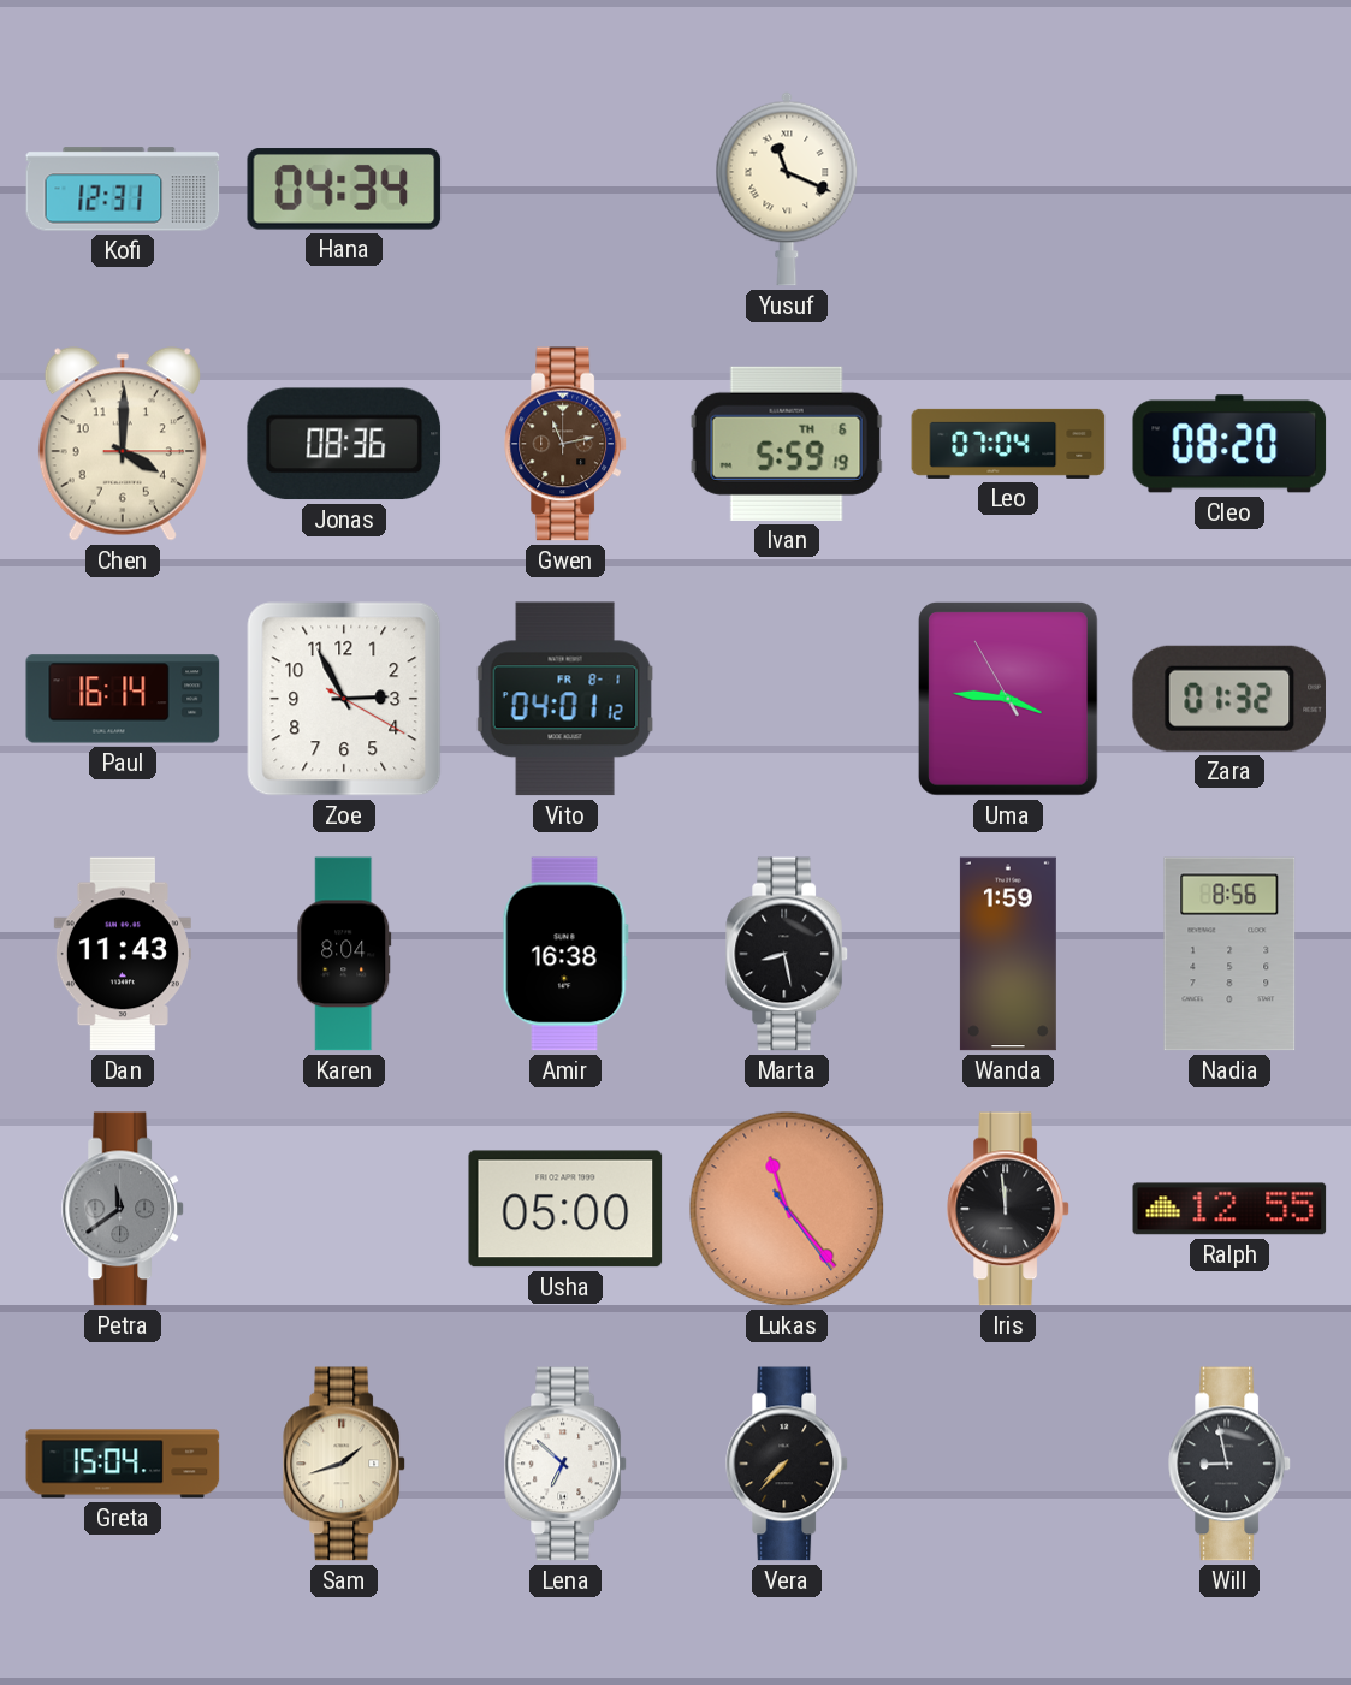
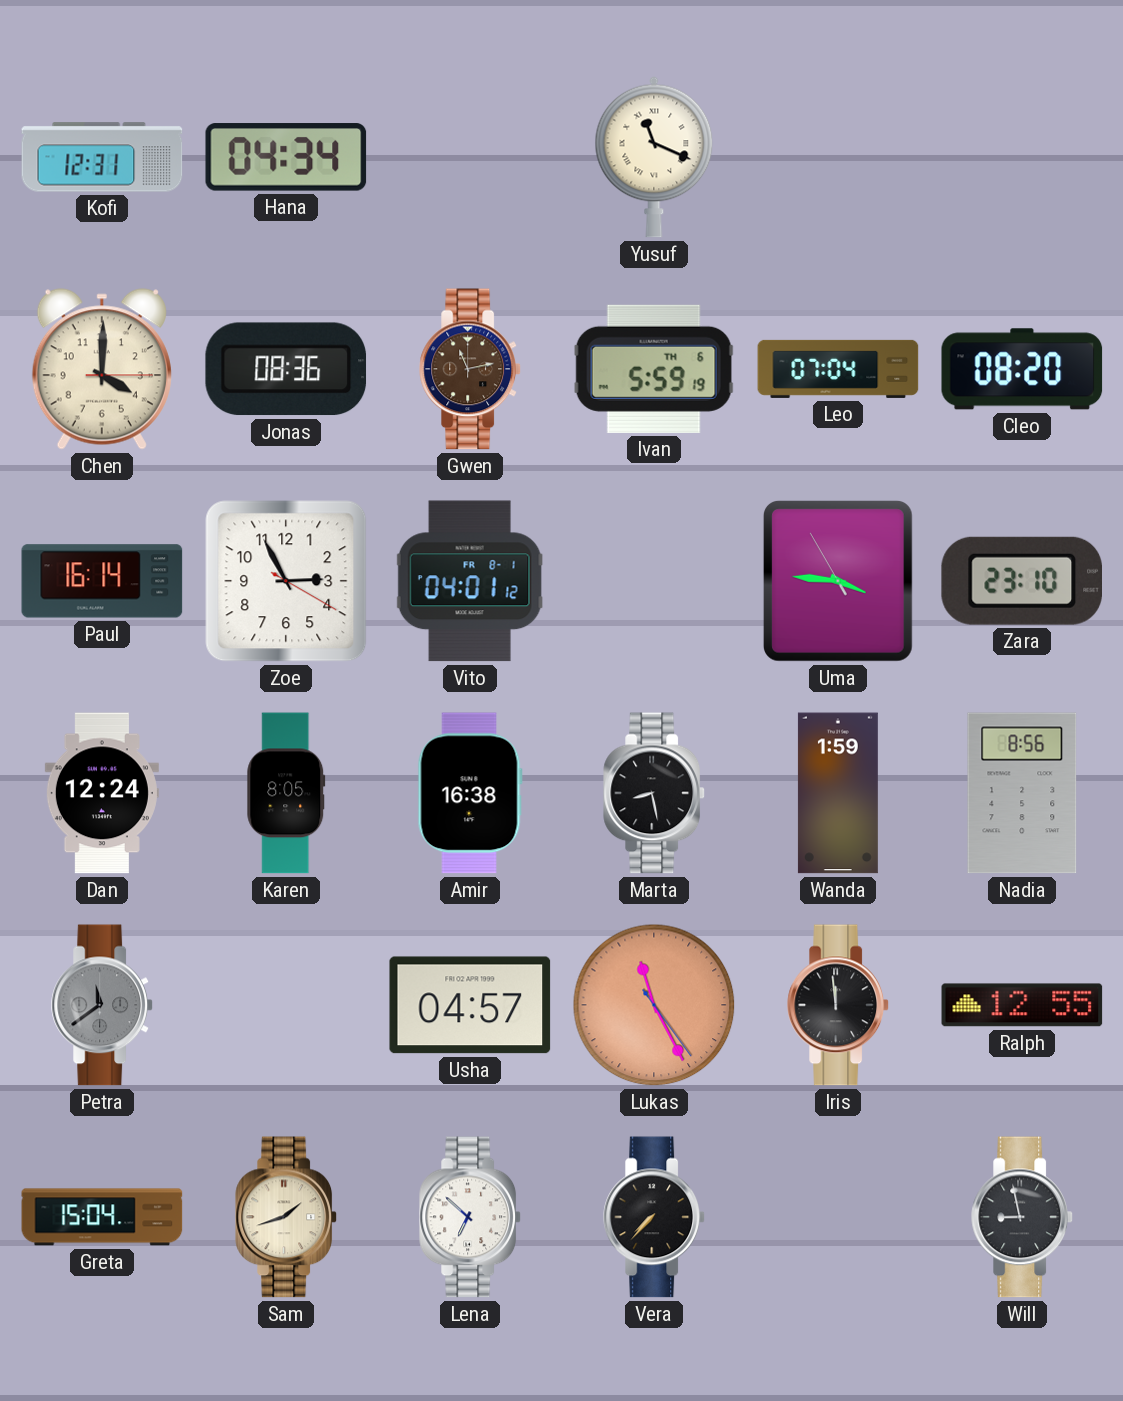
Zara: 01:32 -> 23:10 (1021, 581)
Dan: 11:43 -> 12:24 (102, 793)
Karen: 8:04 -> 8:05 (286, 793)
Usha: 05:00 -> 04:57 (470, 1005)
Lukas: 11:23 -> 11:25 (654, 1005)
